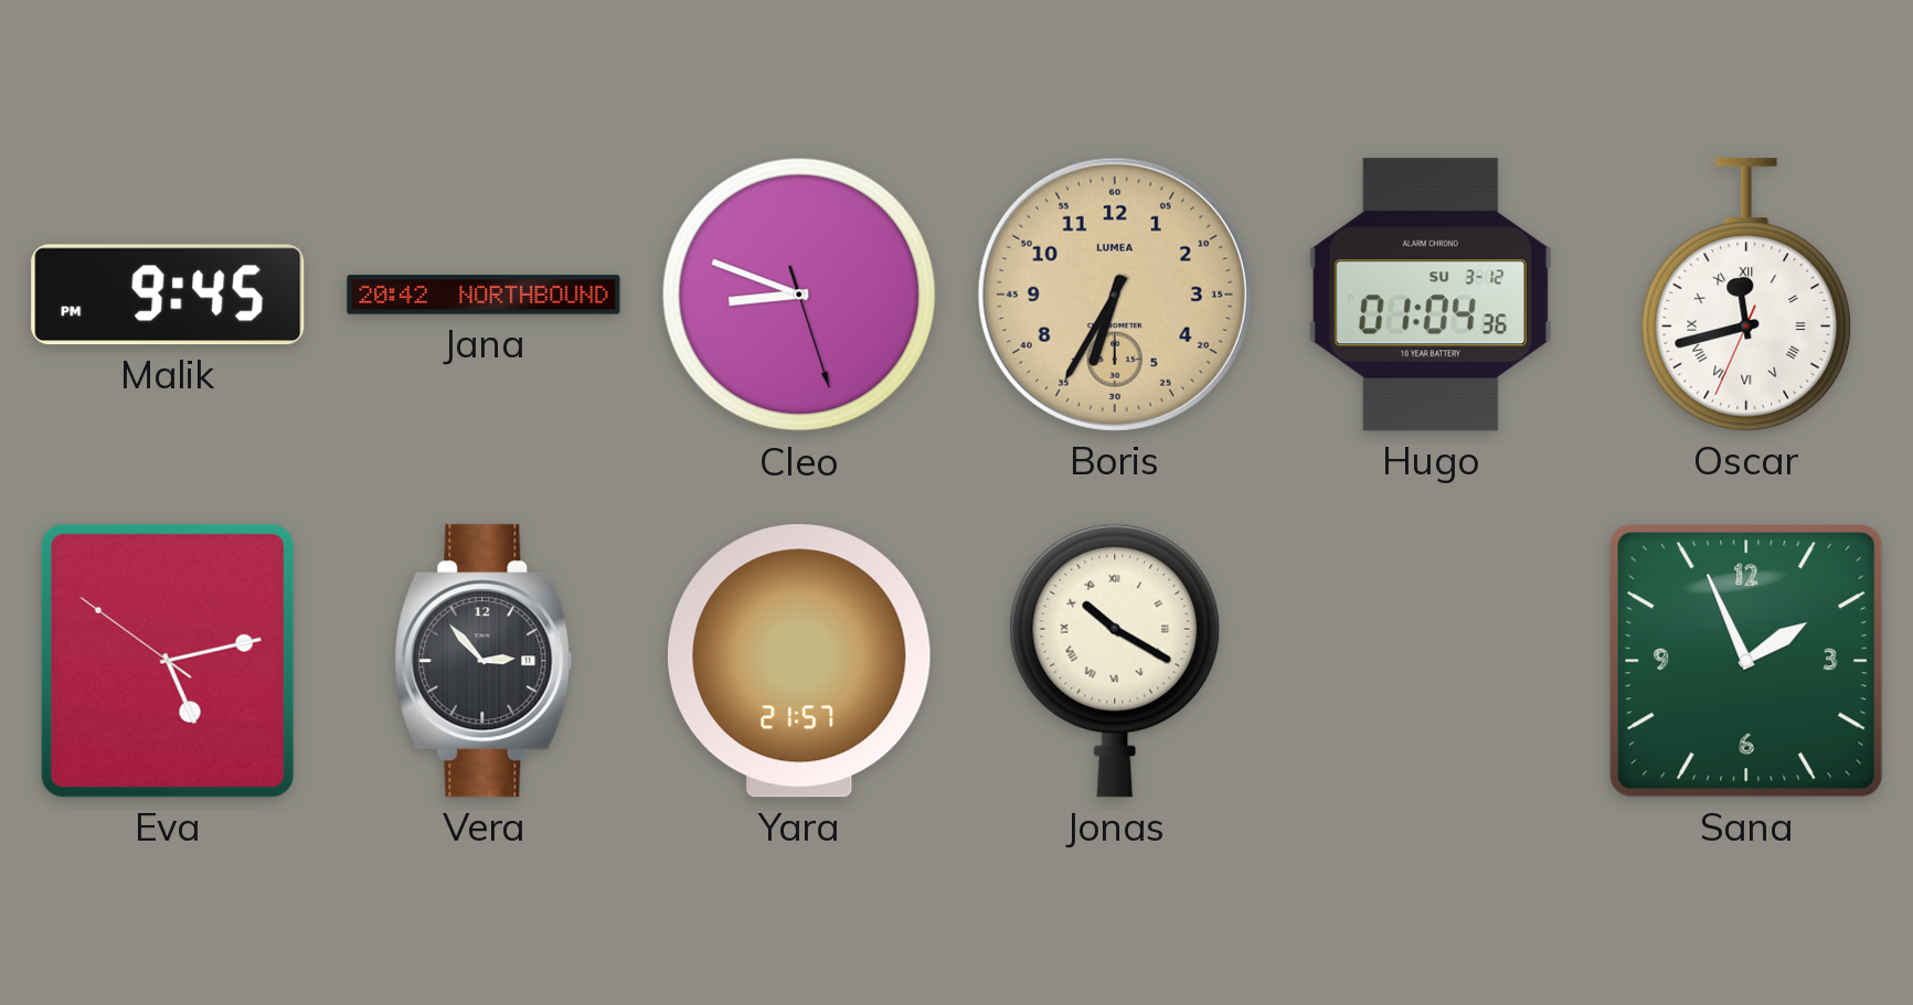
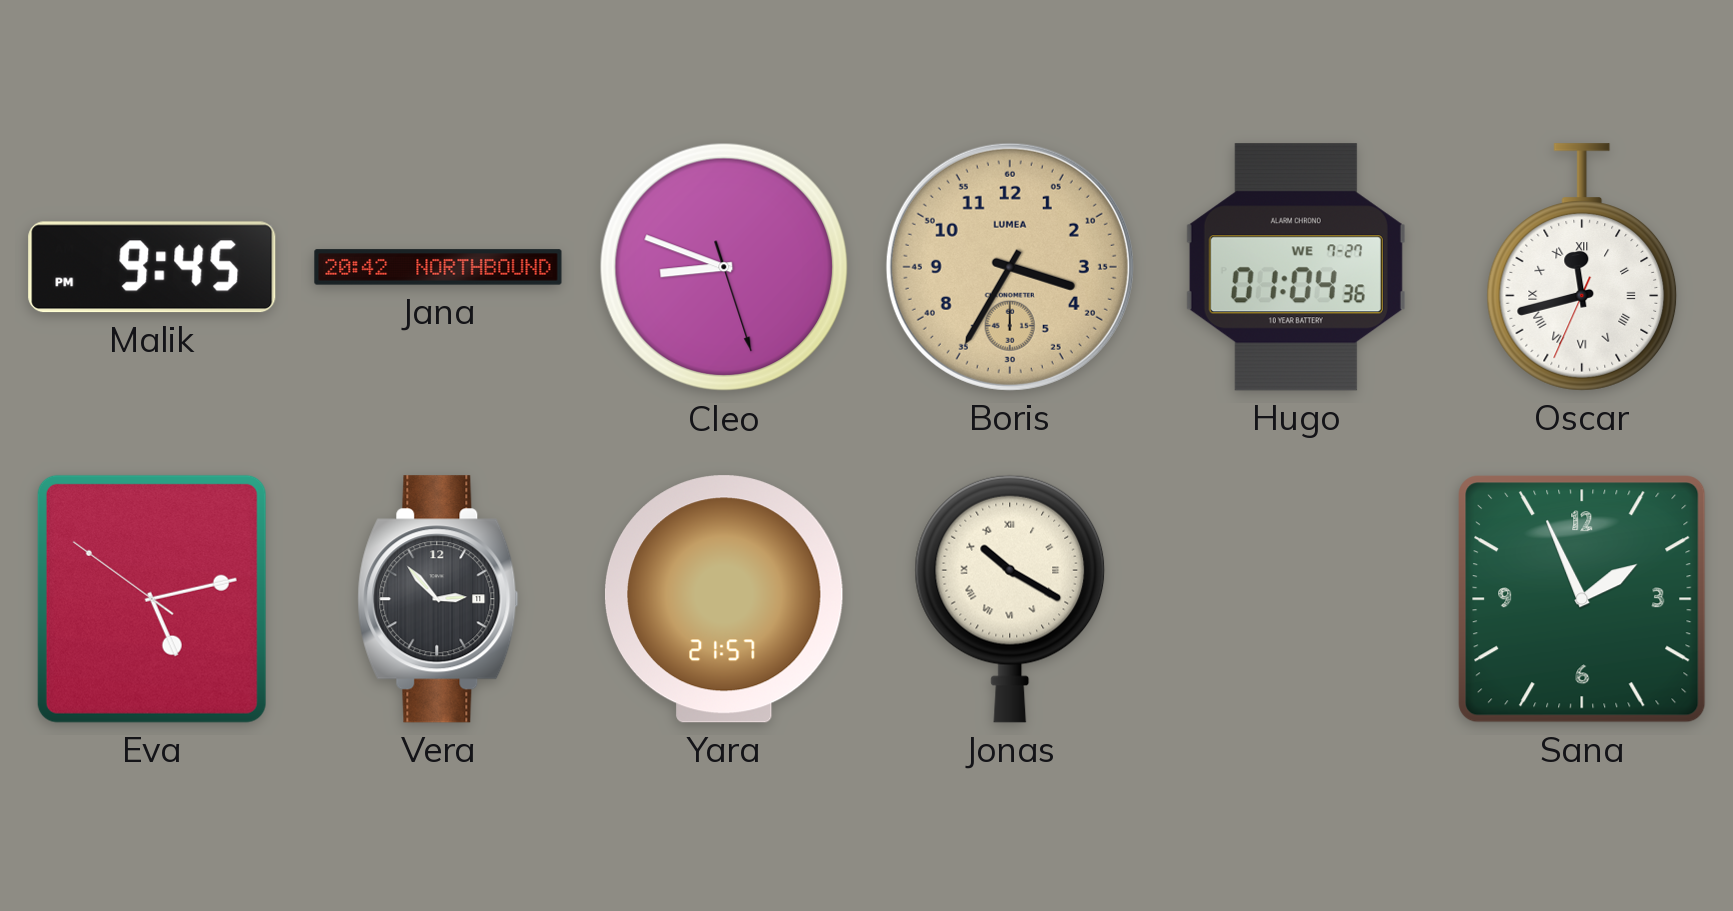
Boris: 6:35 -> 3:35 (1010, 267)
Hugo date: SU 3-12 -> WE 7-27 (1296, 267)
